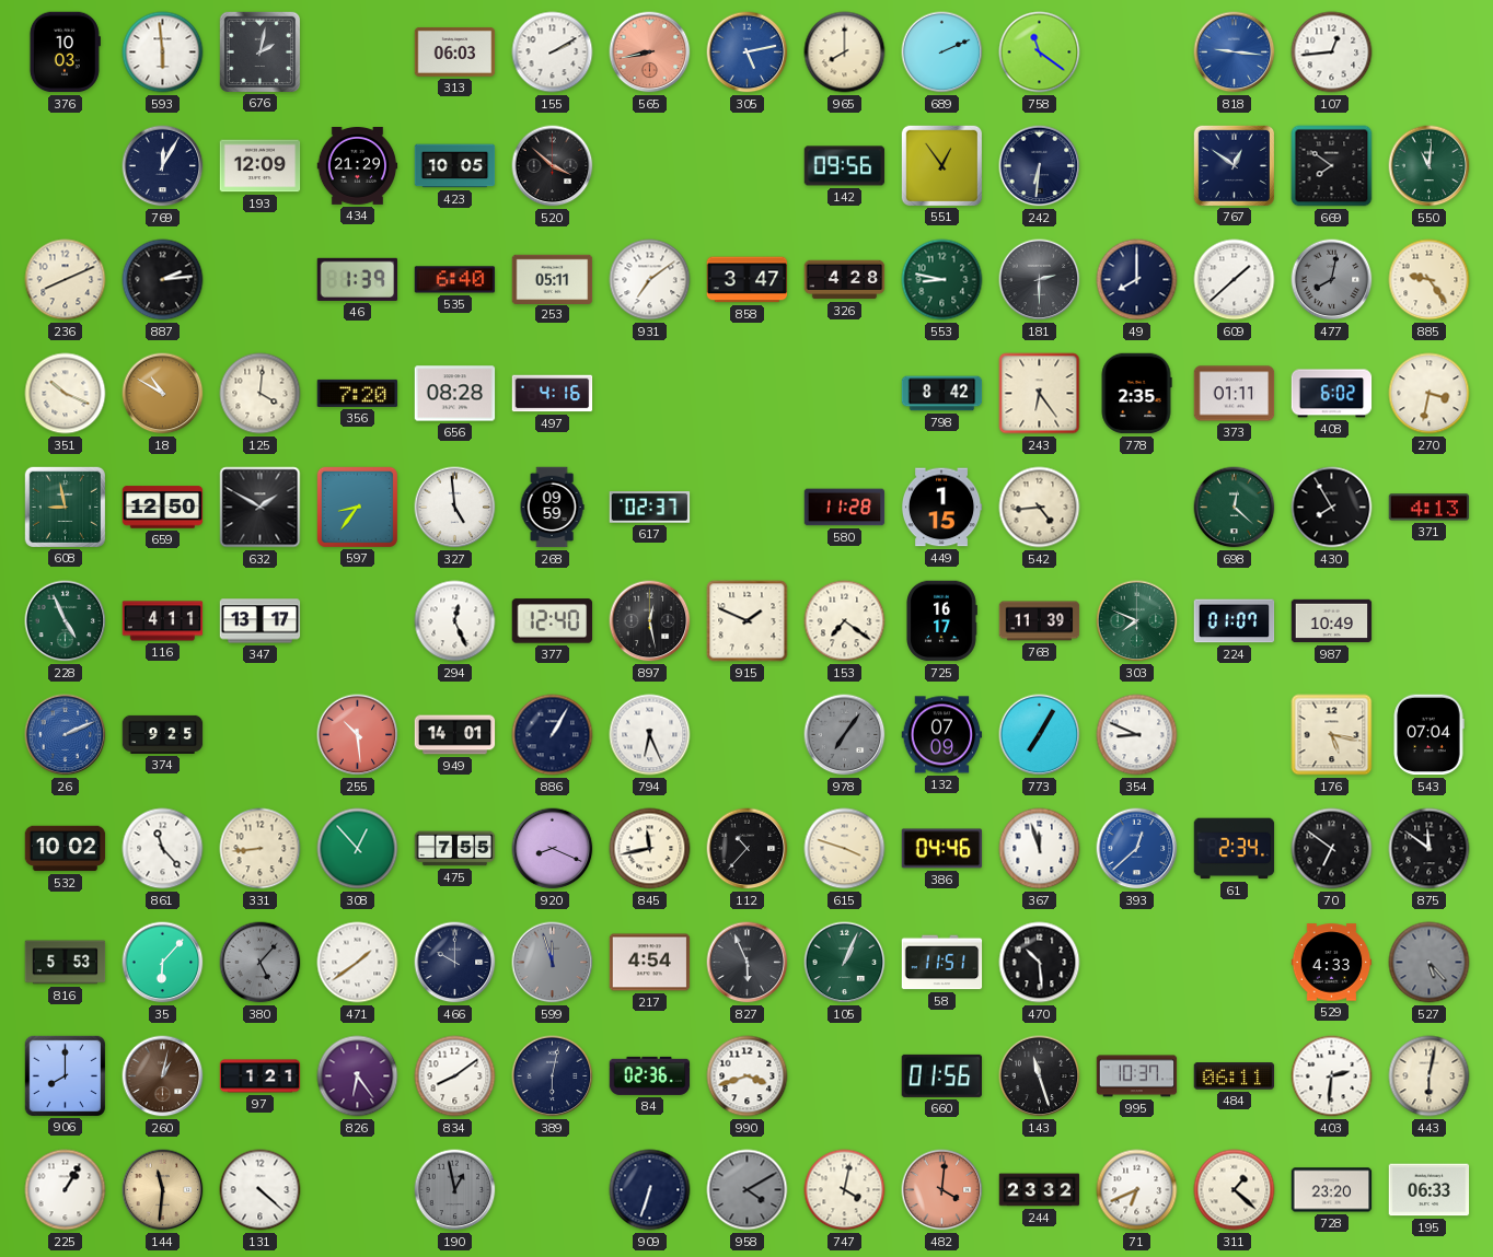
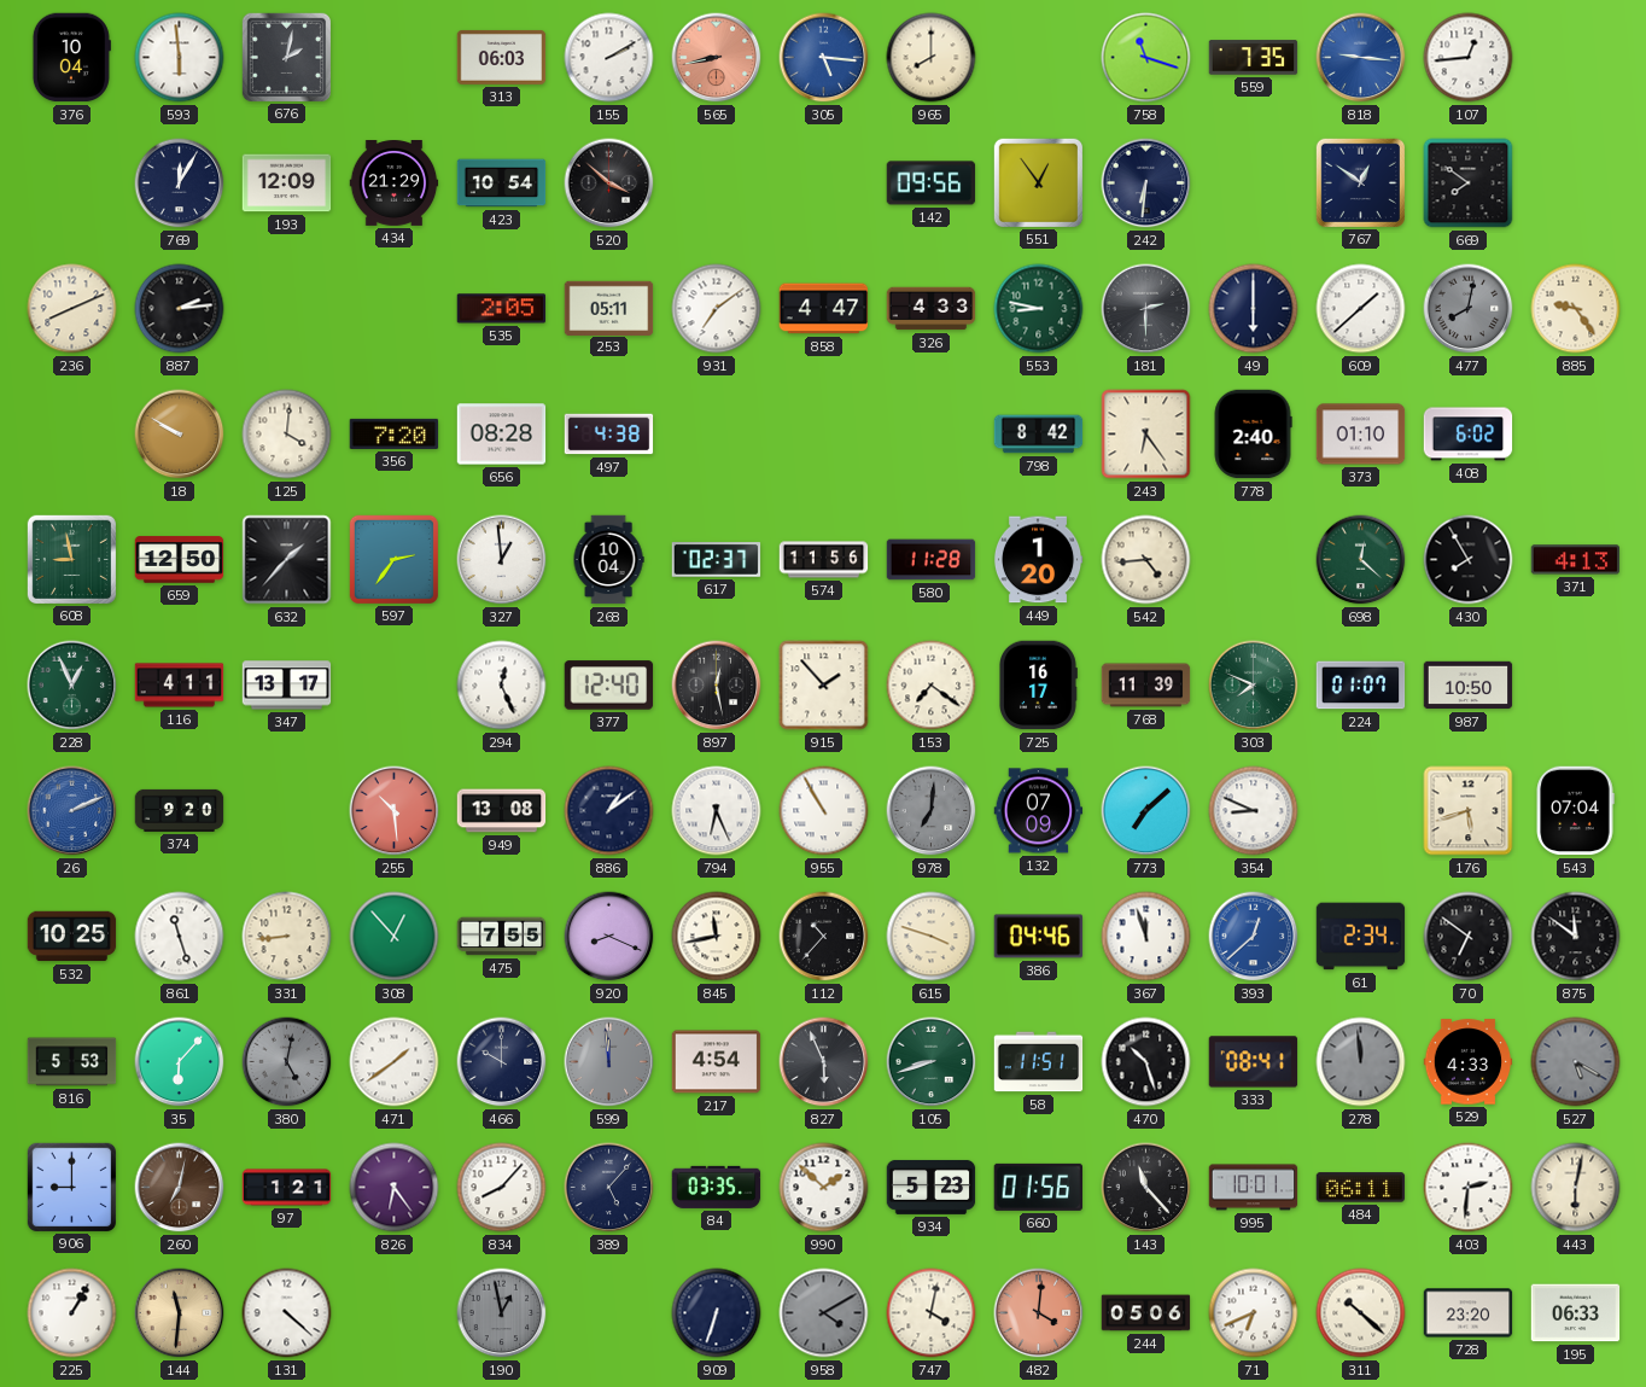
376: 10:03 -> 10:04 (71, 58)
305: 5:13 -> 5:16 (824, 58)
689: 2:11 -> none (942, 53)
758: 11:21 -> 11:18 (1146, 58)
559: none -> 7:35 (1254, 58)
423: 10:05 -> 10:54 (502, 183)
550: 11:01 -> none (1430, 166)
46: 1:39 -> none (358, 279)
535: 6:40 -> 2:05 (502, 309)
858: 3:47 -> 4:47 (824, 309)
326: 4:28 -> 4:33 (932, 309)
49: 8:00 -> 6:00 (1254, 309)
351: 10:19 -> none (66, 394)
18: 10:50 -> 9:50 (180, 435)
497: 4:16 -> 4:38 (609, 435)
778: 2:35 -> 2:40 (1253, 435)
373: 01:11 -> 01:10 (1361, 435)
270: 3:32 -> none (1430, 394)
632: 1:50 -> 1:37 (287, 560)
597: 8:36 -> 2:36 (393, 559)
327: 4:59 -> 12:59 (502, 560)
268: 09:59 -> 10:04 (608, 560)
574: none -> 11:56 (824, 560)
449: 1:15 -> 1:20 (1038, 560)
228: 4:56 -> 12:56 (72, 686)
915: 1:49 -> 1:53 (824, 686)
987: 10:49 -> 10:50 (1469, 686)
374: 9:25 -> 9:20 (180, 810)
949: 14:01 -> 13:08 (502, 811)
886: 1:05 -> 1:09 (609, 811)
955: none -> 10:55 (824, 811)
978: 7:06 -> 7:01 (932, 811)
773: 7:05 -> 7:08 (1146, 811)
176: 5:17 -> 5:42 (1469, 811)
532: 10:02 -> 10:25 (72, 937)
861: 11:23 -> 11:27 (180, 937)
380: 5:07 -> 5:02 (287, 1062)
599: 11:57 -> 11:59 (609, 1062)
105: 1:04 -> 8:42 (932, 1062)
470: 10:29 -> 10:27 (1146, 1062)
333: none -> 08:41 (1254, 1062)
278: none -> 11:59 (1361, 1062)
527: 5:23 -> 5:20 (1576, 1062)
906: 8:00 -> 9:00 (71, 1187)
260: 1:02 -> 7:02 (180, 1188)
834: 8:09 -> 8:07 (502, 1188)
389: 6:02 -> 5:07 (609, 1188)
84: 02:36 -> 03:35 (717, 1187)
990: 3:42 -> 1:52 (824, 1188)
934: none -> 5:23 (932, 1187)
143: 11:27 -> 11:23 (1146, 1188)
995: 10:37 -> 10:01 (1254, 1188)
244: 23:32 -> 05:06 (1146, 1313)
311: 1:22 -> 10:22 (1361, 1313)
